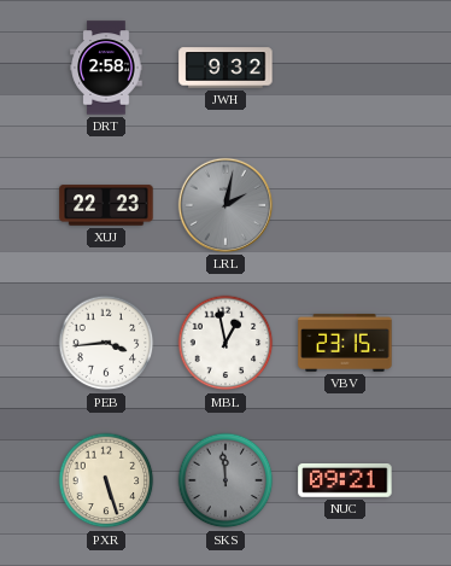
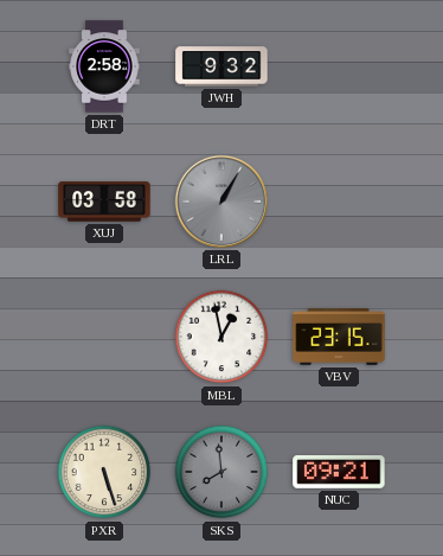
XUJ: 22:23 -> 03:58 (104, 202)
LRL: 2:02 -> 1:05 (221, 202)
PEB: 3:44 -> none (106, 343)
SKS: 11:59 -> 7:59 (221, 472)
